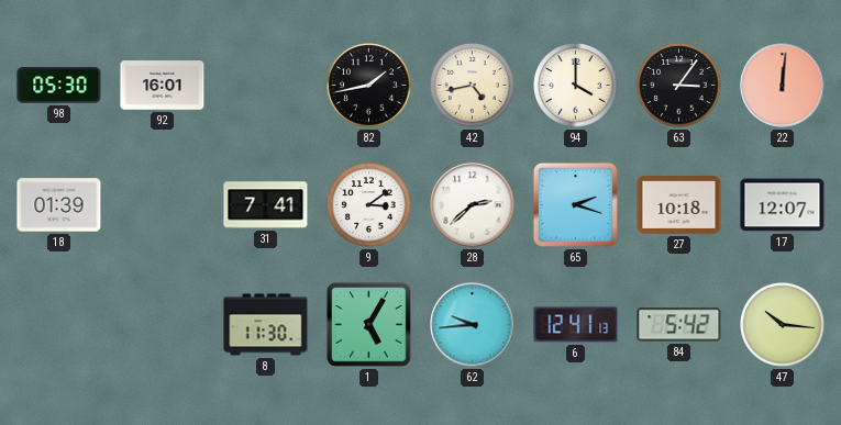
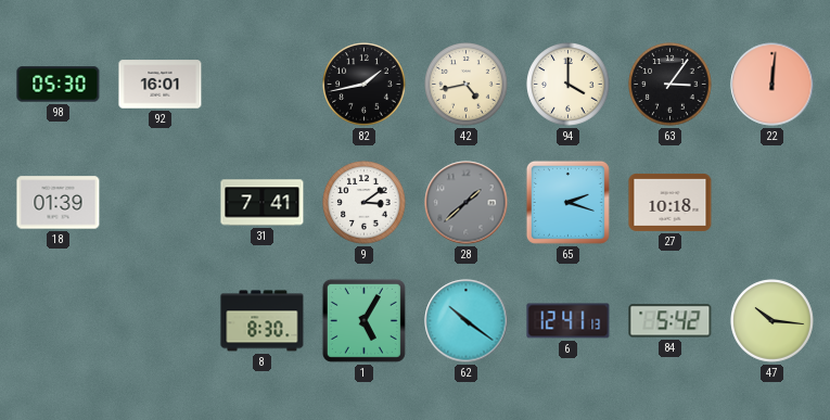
28: 2:38 -> 1:38 (467, 203)
28 dial: white -> grey (467, 203)
17: 12:07 -> none (783, 205)
8: 11:30 -> 8:30 (263, 321)
62: 9:44 -> 10:21 (467, 321)
